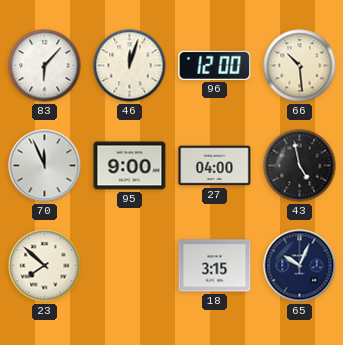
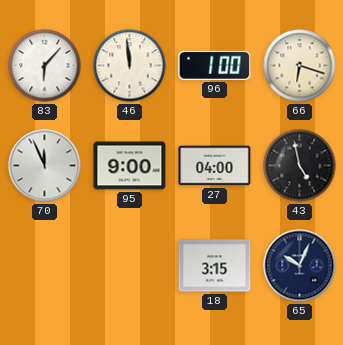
46: 12:03 -> 11:59 (130, 66)
96: 12:00 -> 1:00 (215, 65)
66: 10:29 -> 6:18 (300, 66)
23: 7:52 -> none (45, 266)
